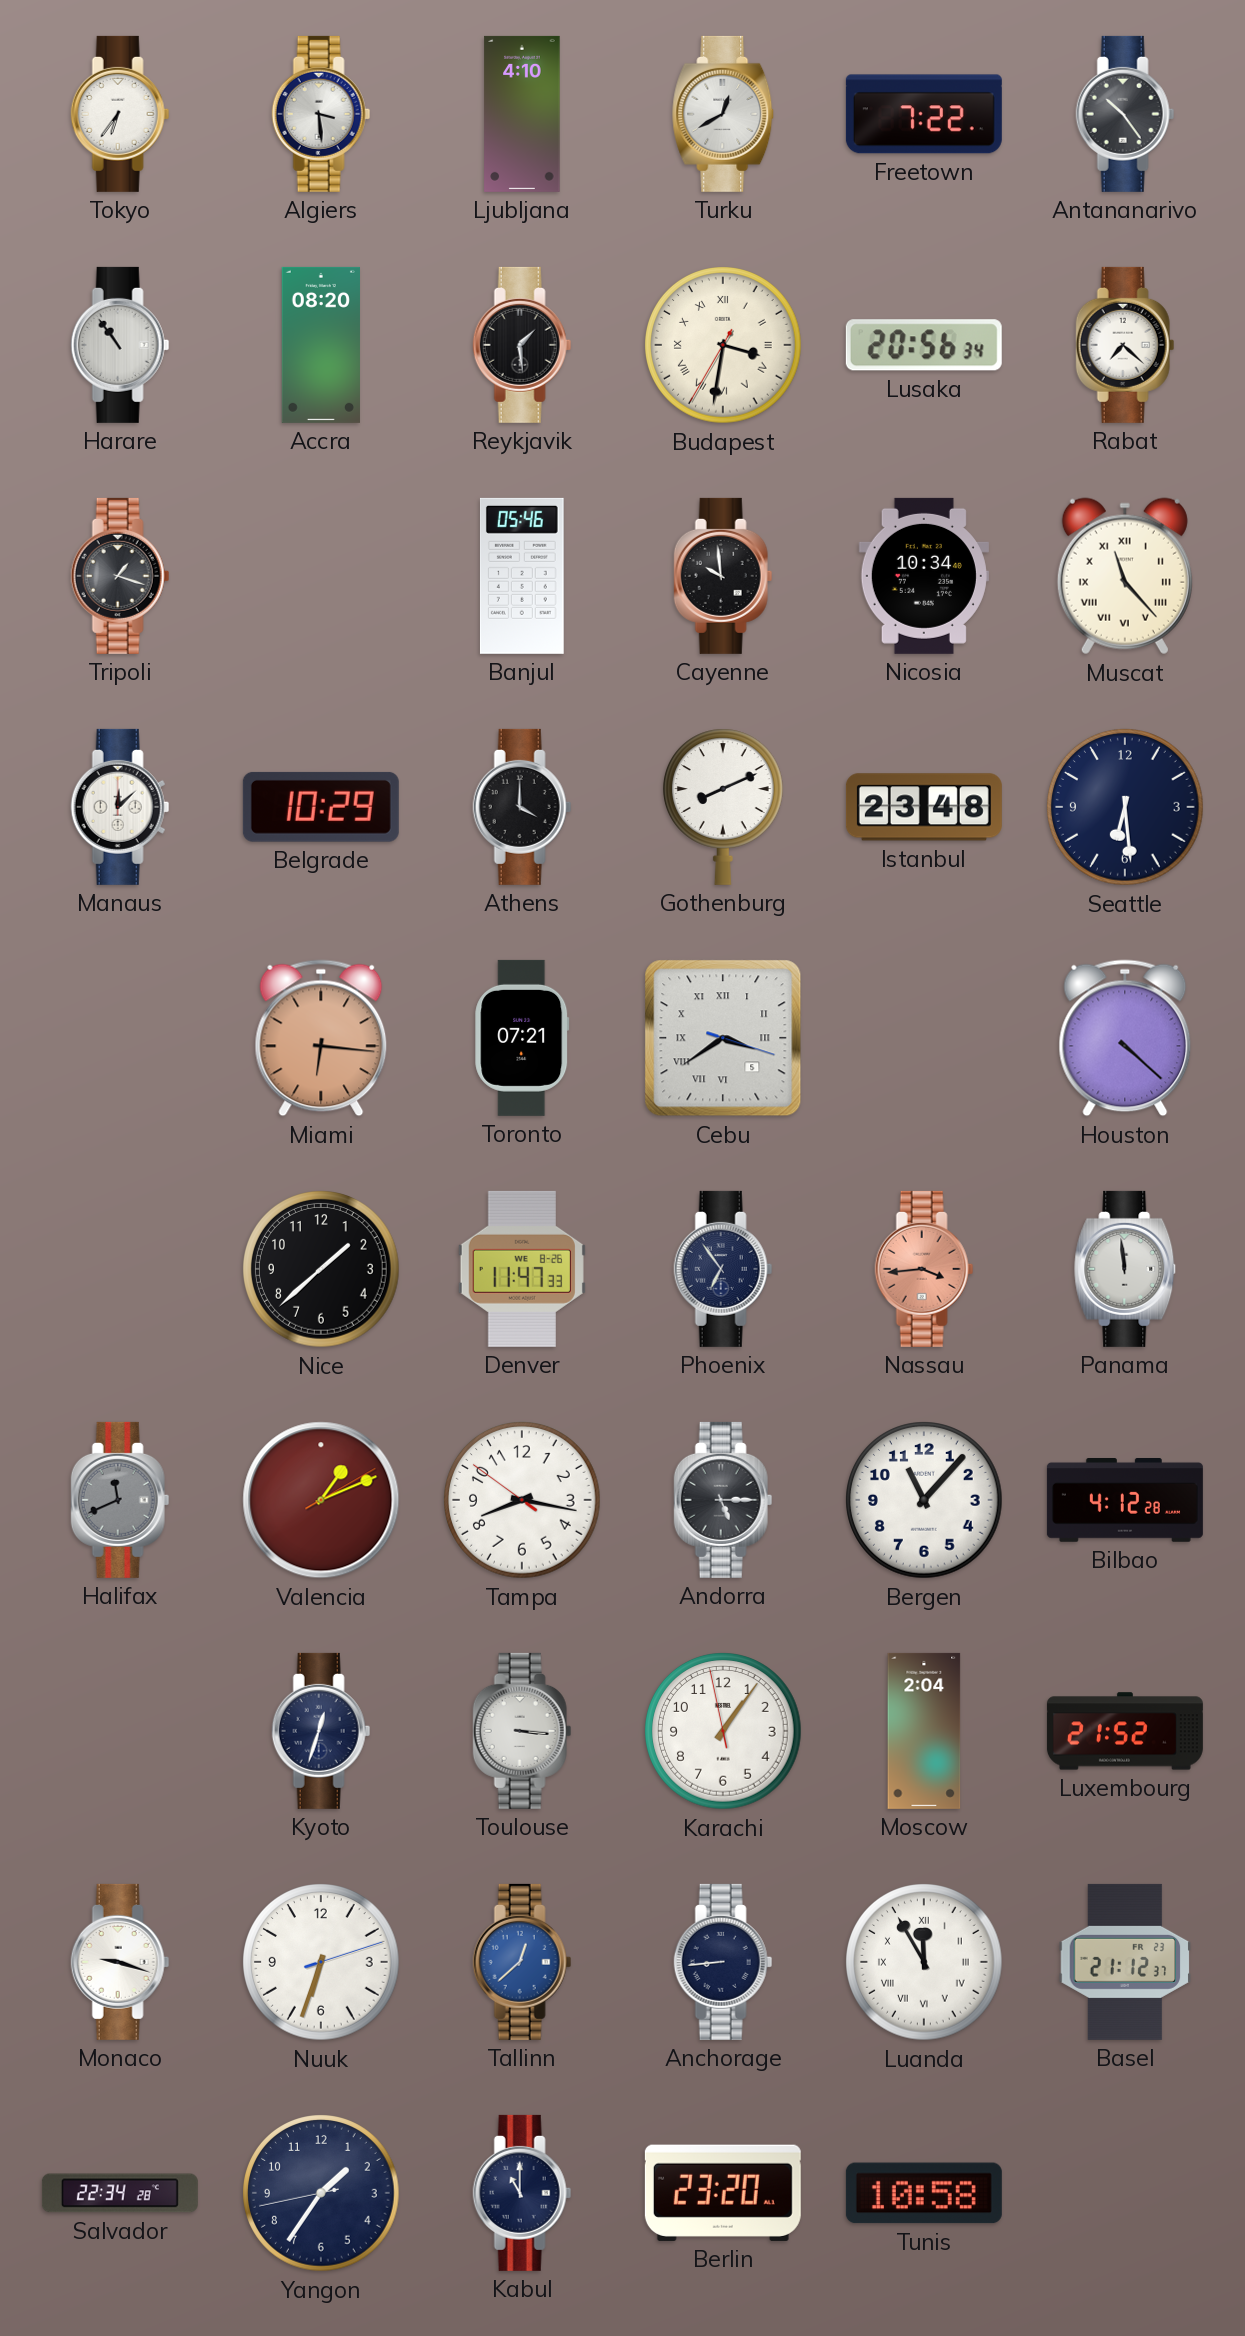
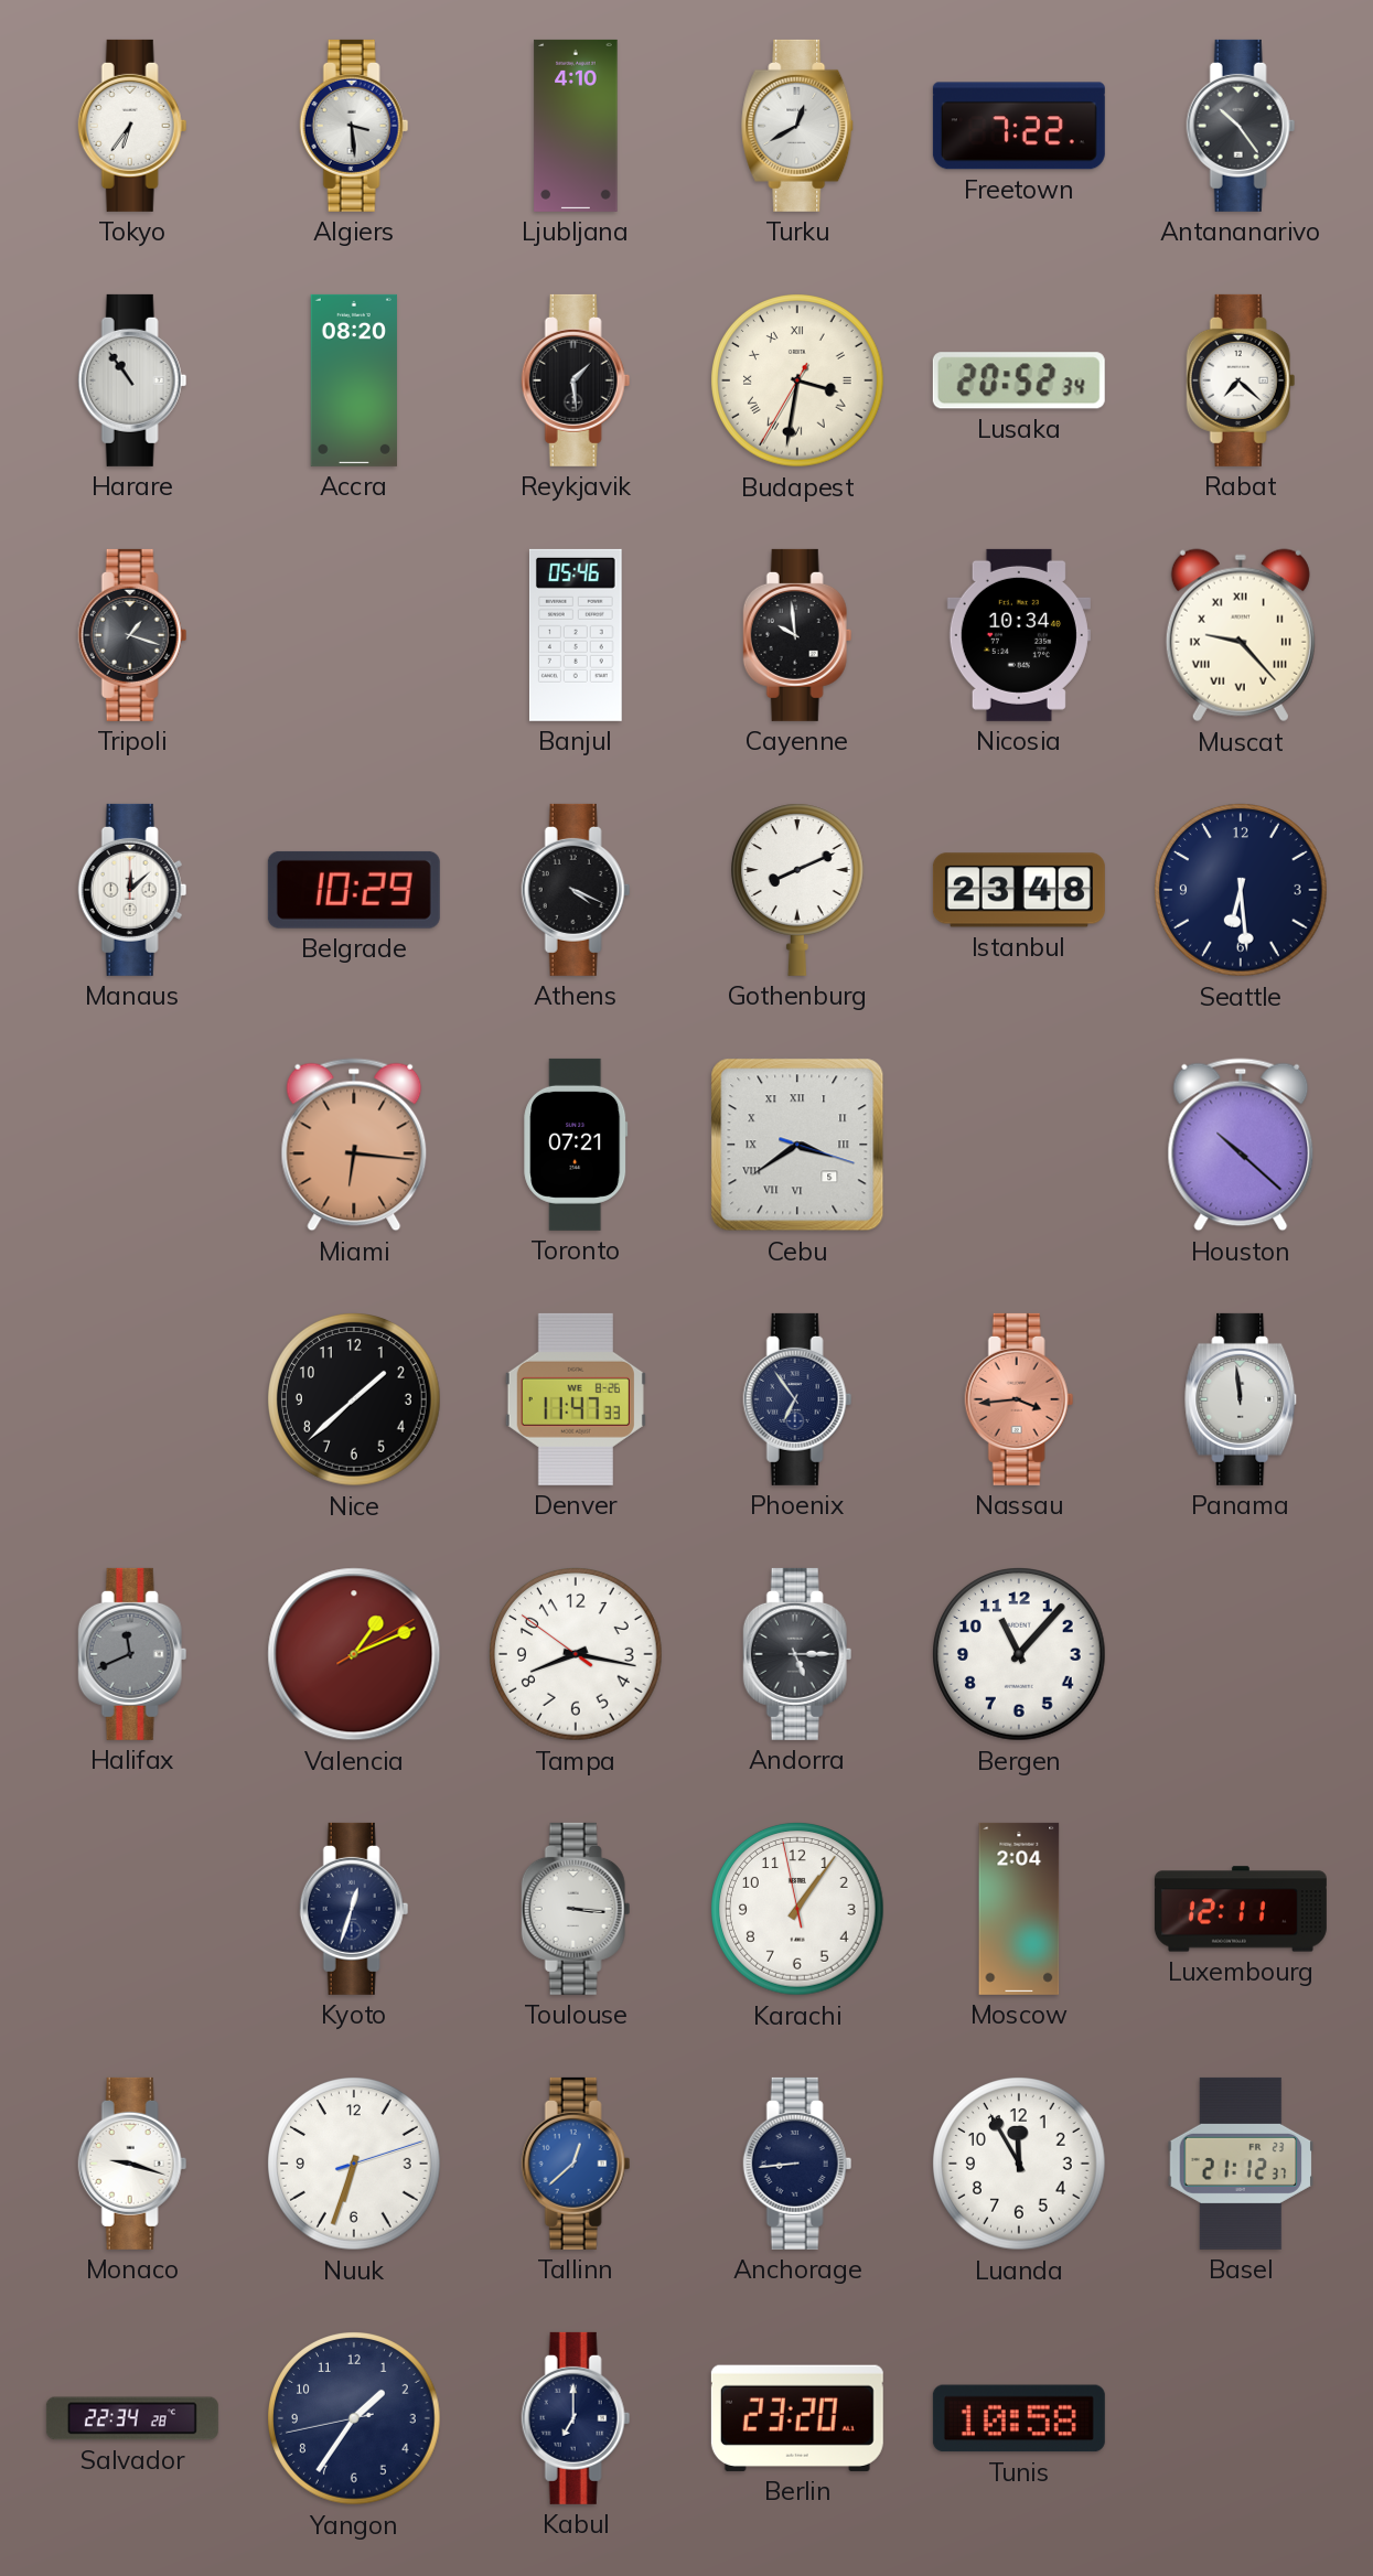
Lusaka: 20:56 -> 20:52 (1019, 380)
Muscat: 11:23 -> 9:23 (1241, 635)
Athens: 4:00 -> 4:19 (576, 890)
Houston: 4:22 -> 10:22 (1241, 1145)
Bilbao: 4:12 -> none (1125, 1501)
Luxembourg: 21:52 -> 12:11 (1241, 1909)
Luanda numerals: Roman -> Arabic (1019, 2164)
Kabul: 11:00 -> 7:00 (576, 2418)
